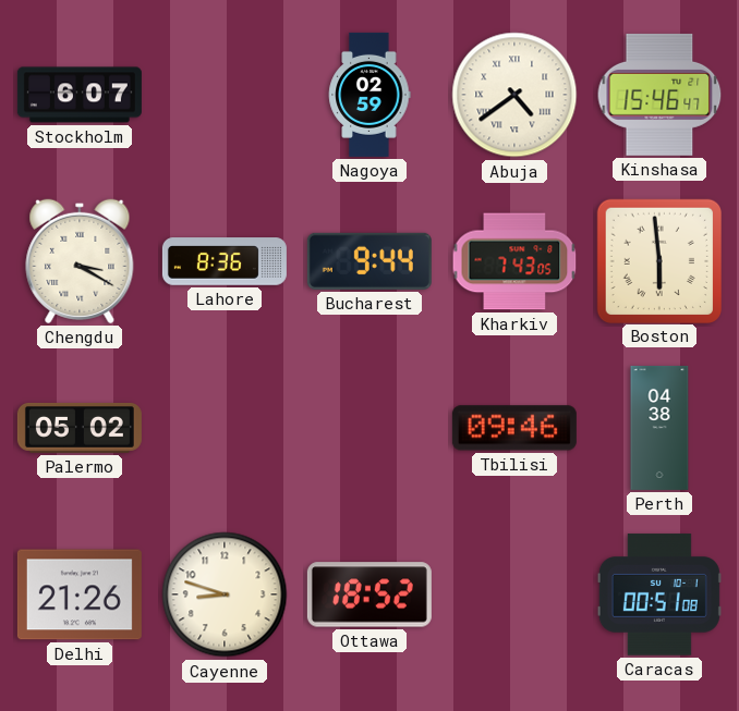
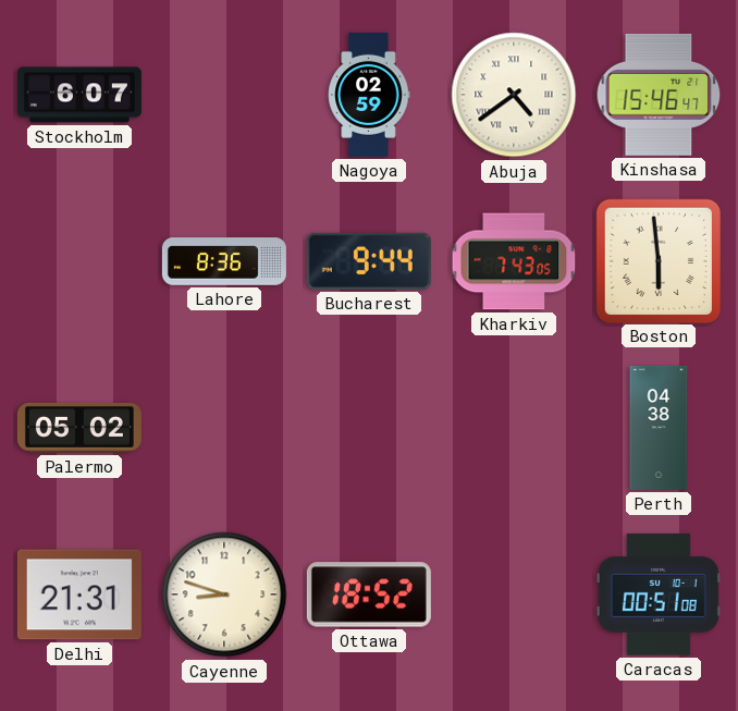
Chengdu: 3:20 -> none (80, 261)
Tbilisi: 09:46 -> none (514, 428)
Delhi: 21:26 -> 21:31 (79, 594)
